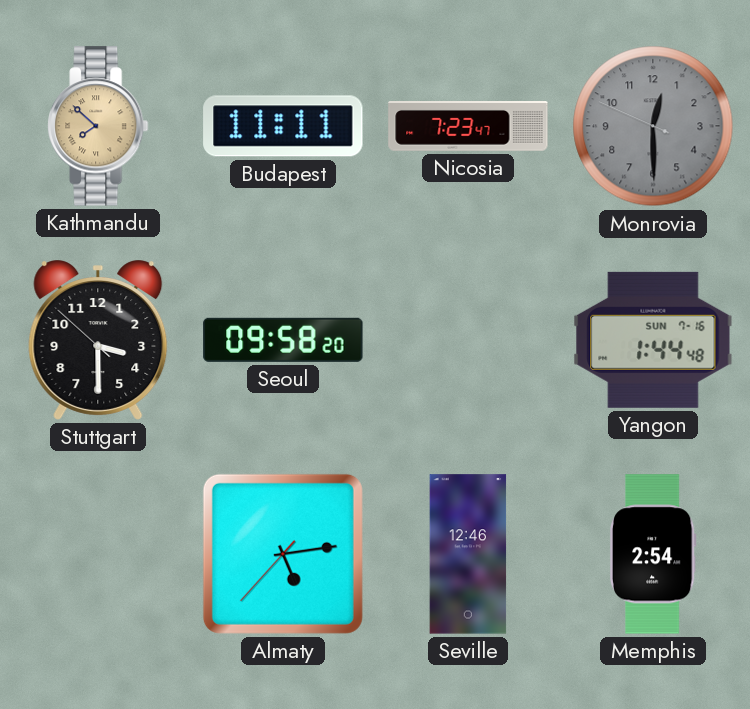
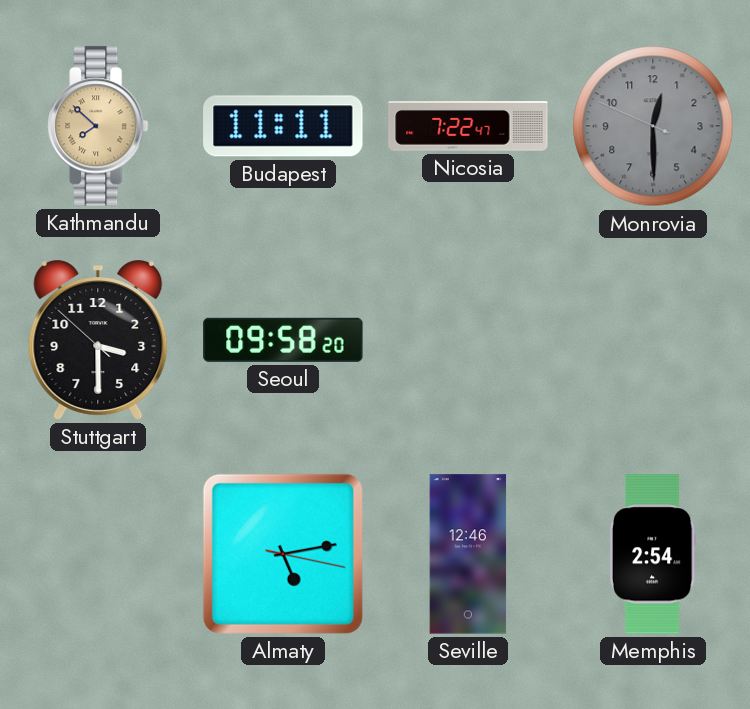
Nicosia: 7:23 -> 7:22 (468, 126)
Yangon: 1:44 -> none (653, 340)
Almaty: 5:13:37 -> 5:13:17 (283, 554)
